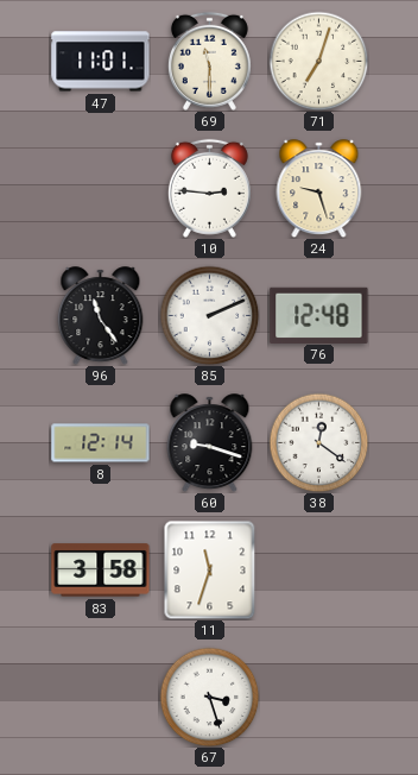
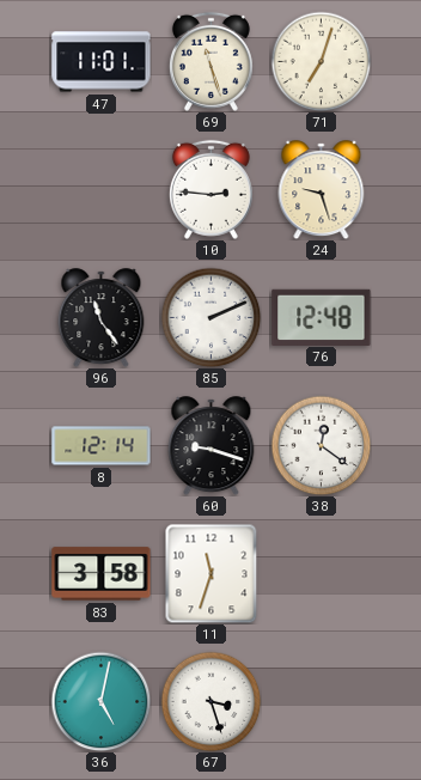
69: 11:30 -> 11:27 (210, 61)
36: none -> 5:02 (100, 701)
